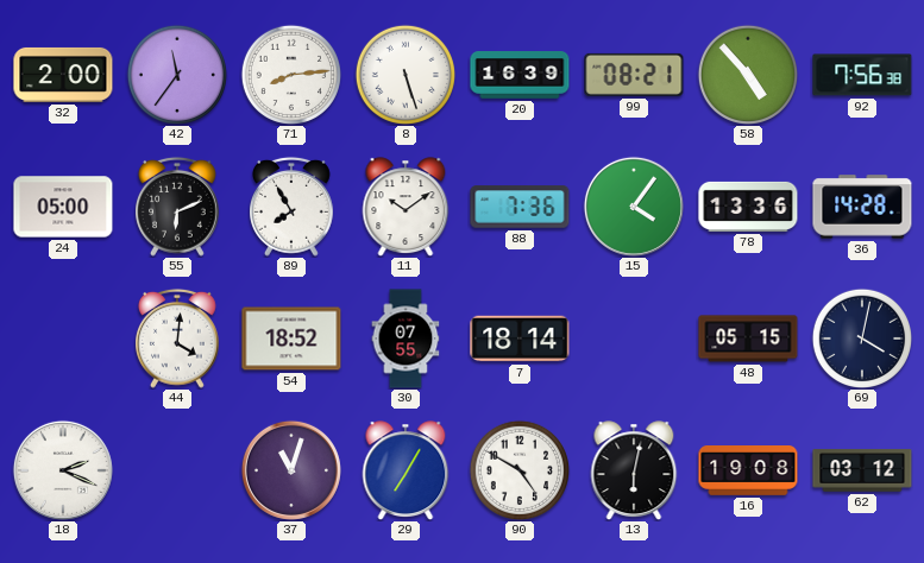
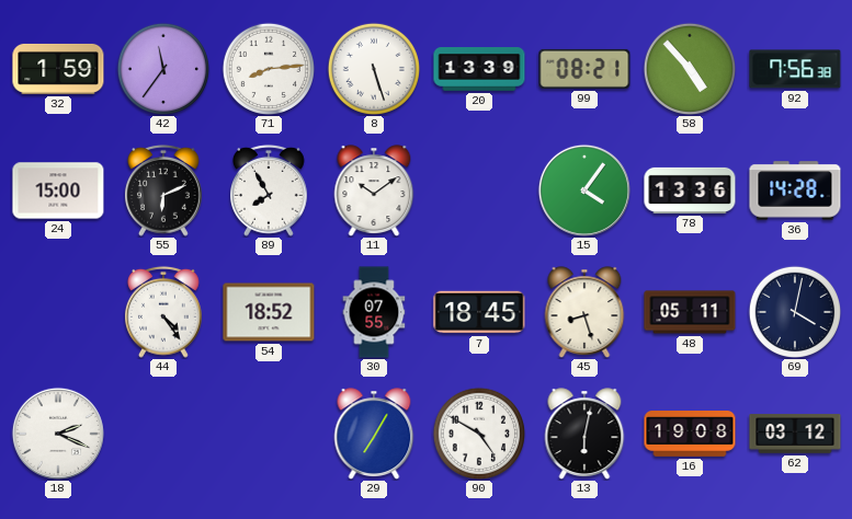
32: 2:00 -> 1:59 (58, 69)
20: 16:39 -> 13:39 (479, 70)
24: 05:00 -> 15:00 (58, 191)
88: 7:36 -> none (520, 207)
44: 4:01 -> 4:24 (164, 312)
7: 18:14 -> 18:45 (479, 312)
45: none -> 8:27 (584, 312)
48: 05:15 -> 05:11 (690, 312)
37: 11:03 -> none (291, 470)
